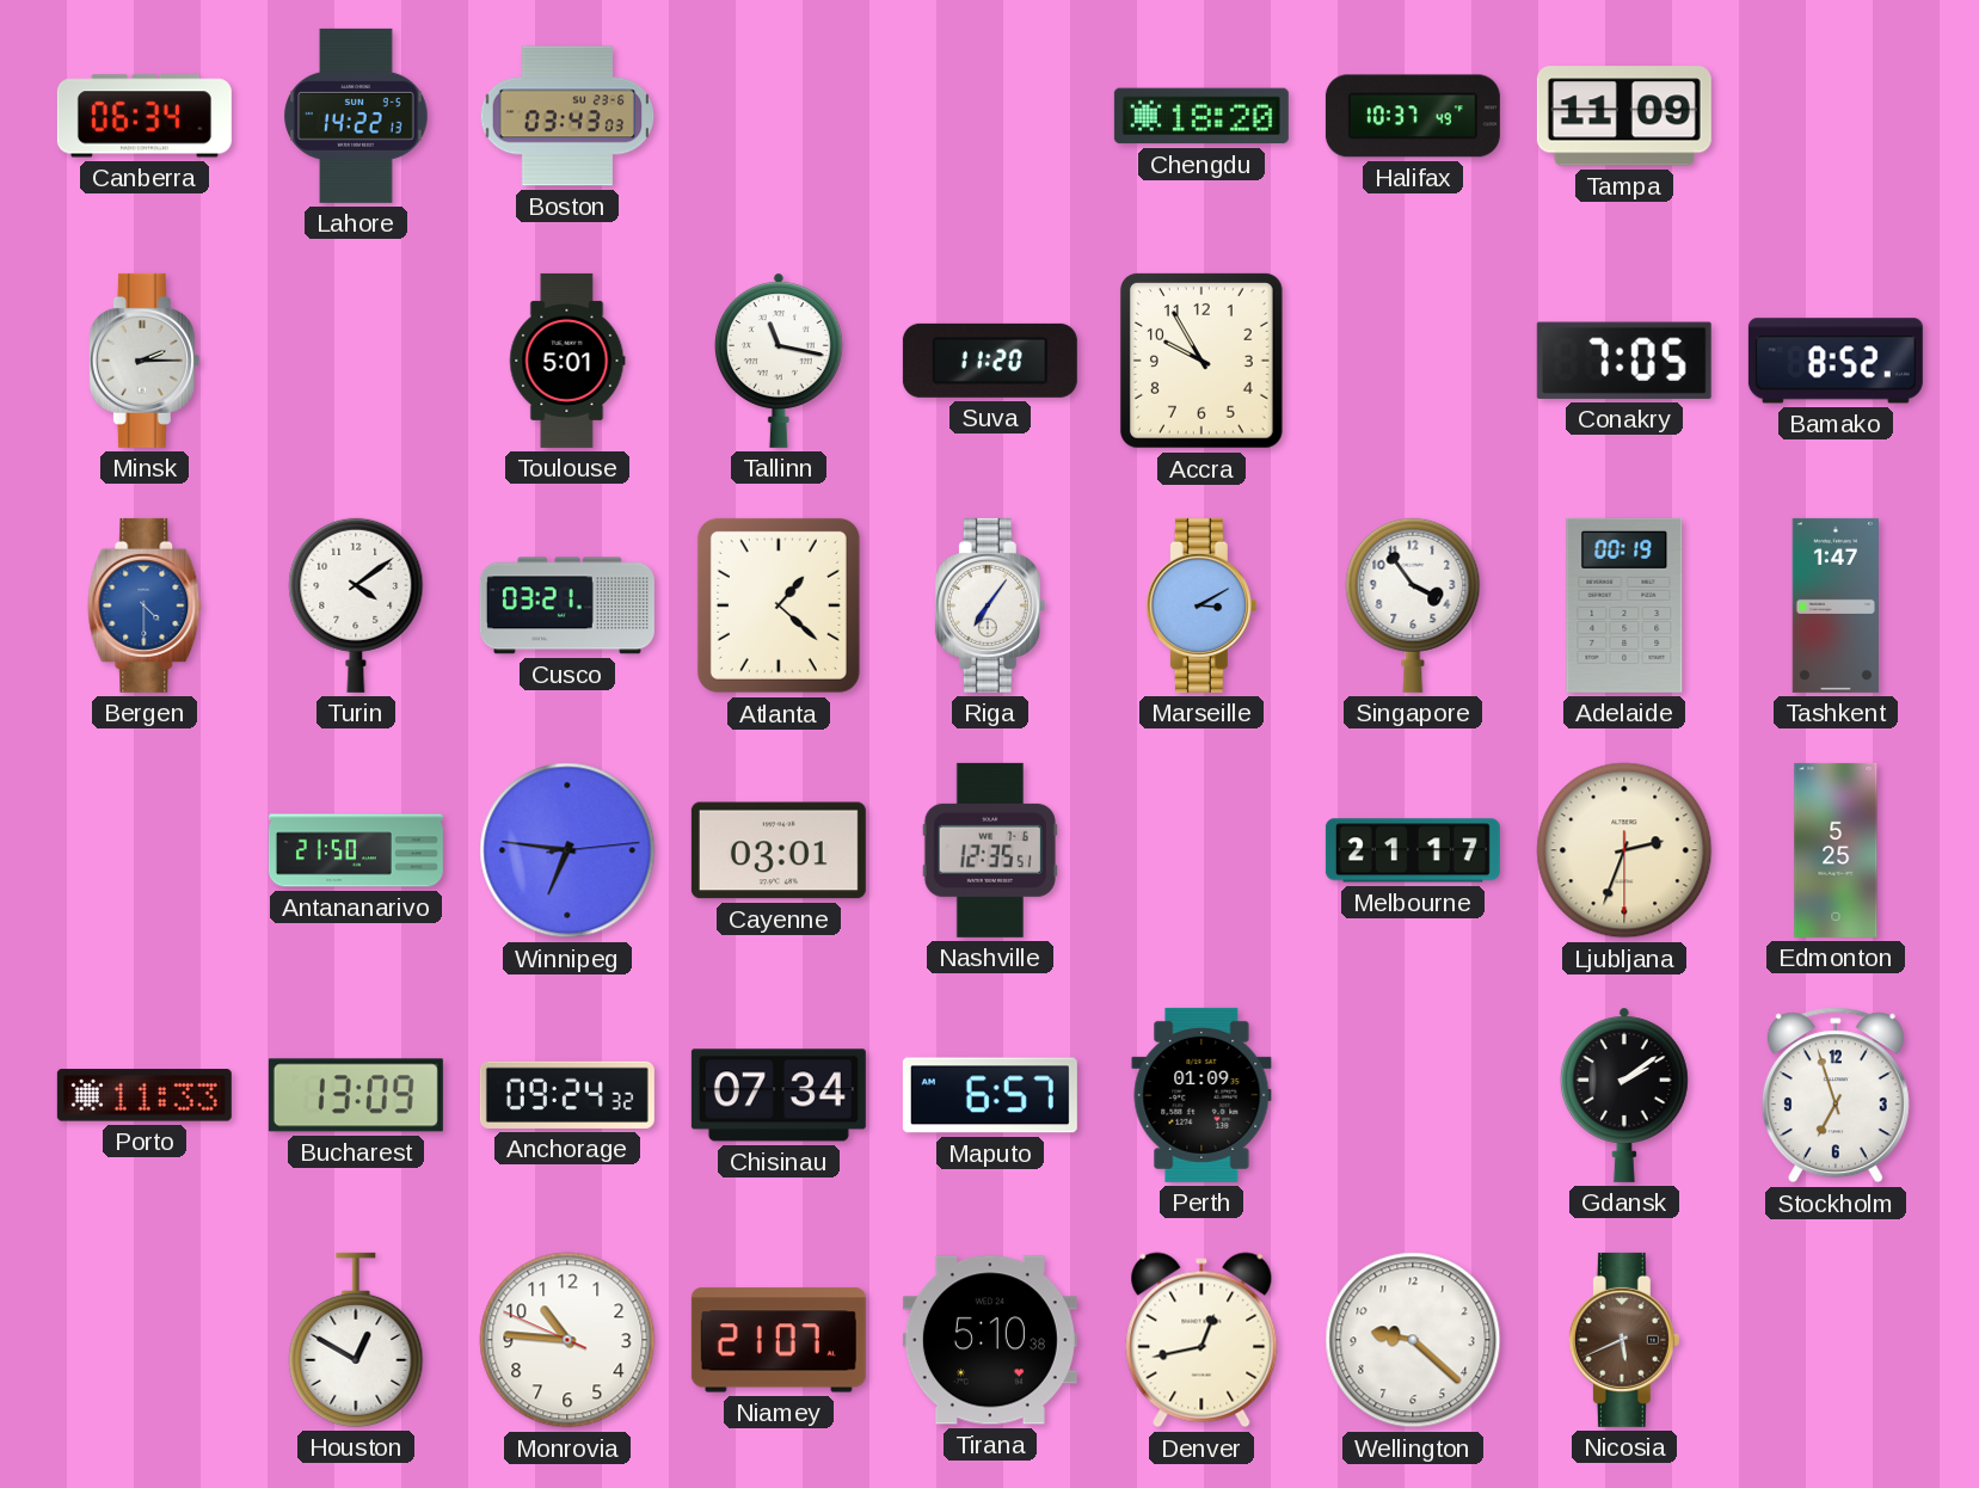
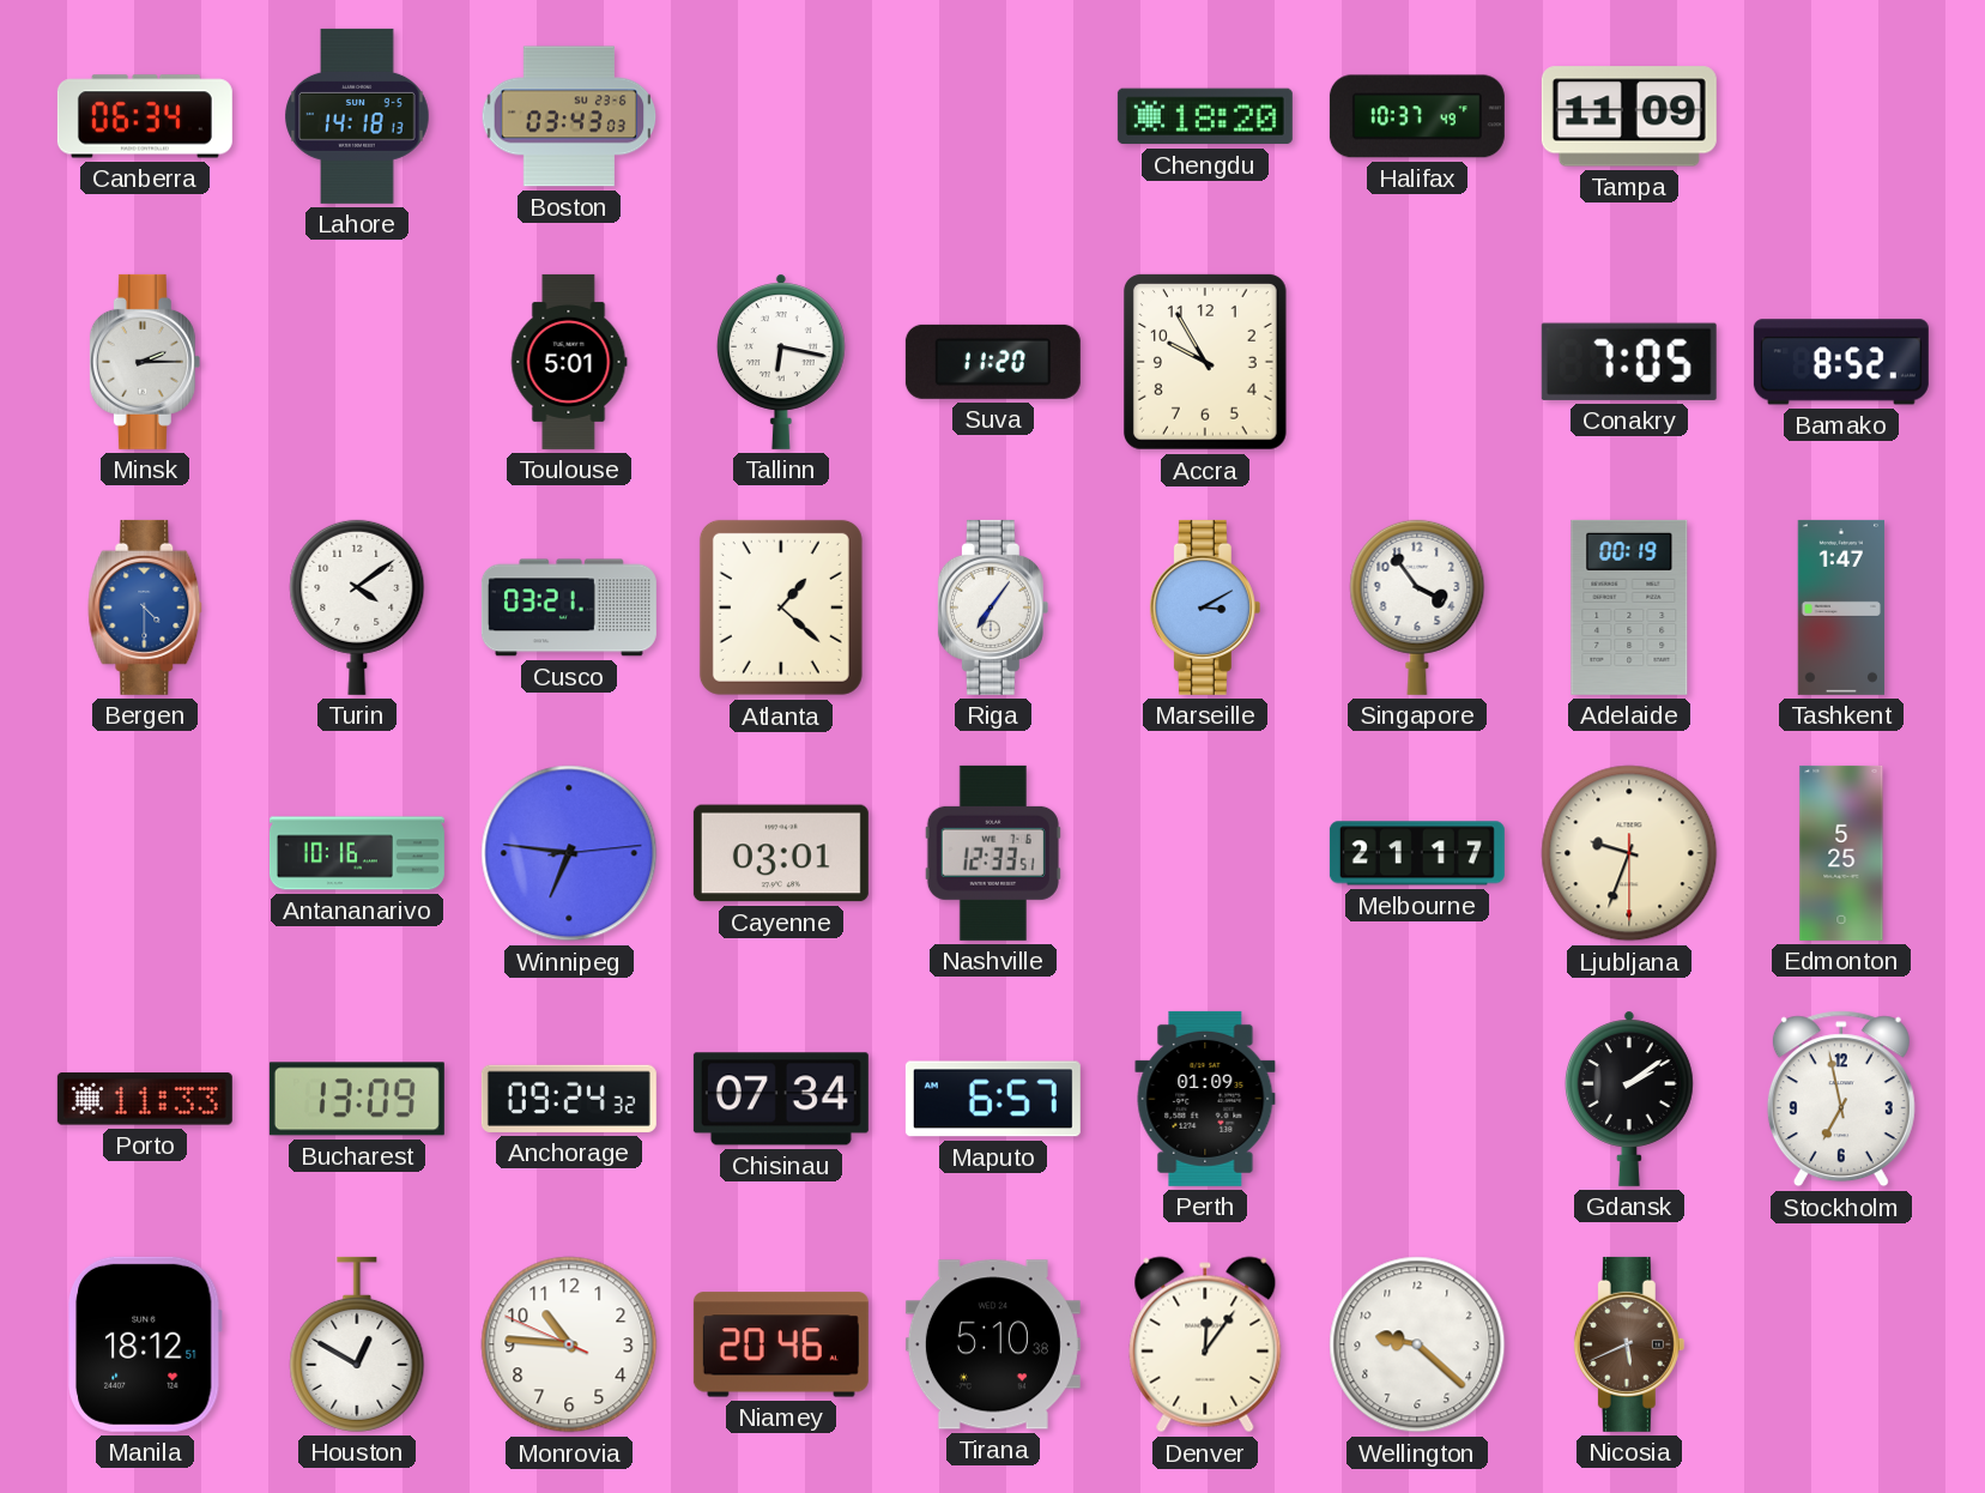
Lahore: 14:22 -> 14:18 (357, 116)
Tallinn: 11:17 -> 6:17 (781, 362)
Antananarivo: 21:50 -> 10:16 (357, 853)
Nashville: 12:35 -> 12:33 (993, 853)
Ljubljana: 2:33 -> 9:33 (1629, 853)
Stockholm: 6:57 -> 6:58 (1841, 1099)
Manila: none -> 18:12 (145, 1344)
Niamey: 21:07 -> 20:46 (781, 1344)
Denver: 12:43 -> 12:06 (1205, 1344)
